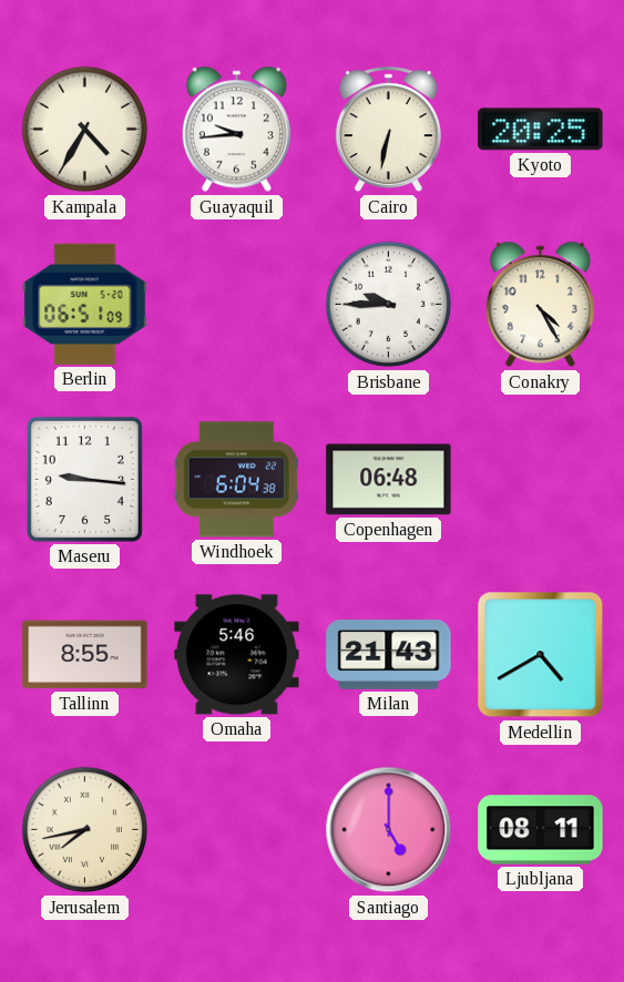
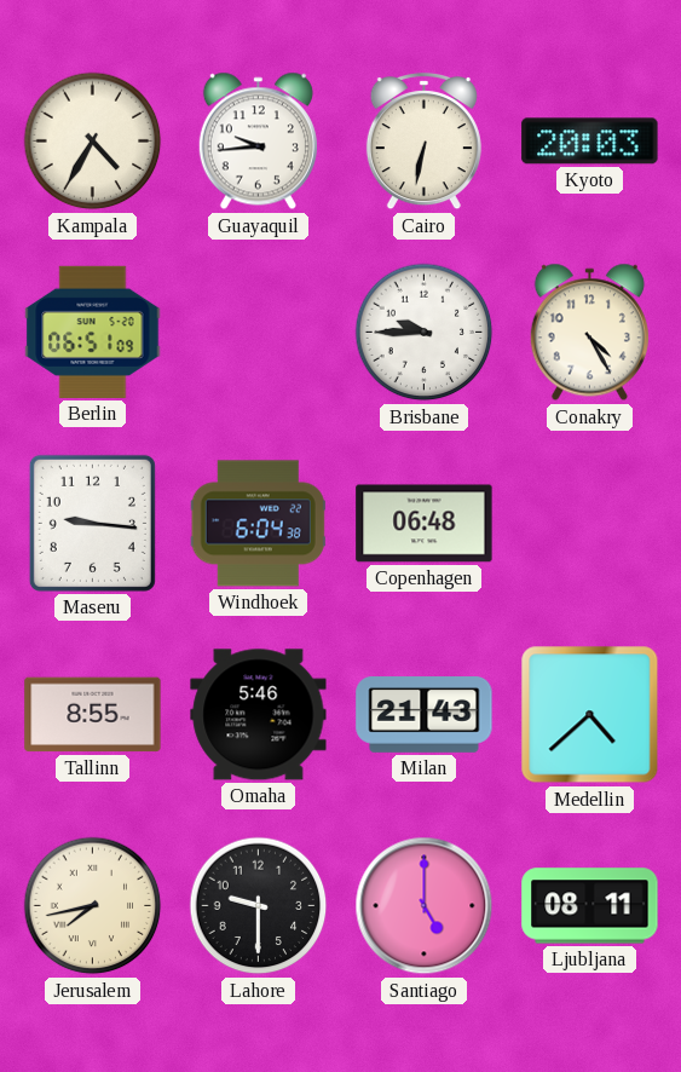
Kyoto: 20:25 -> 20:03 (590, 142)
Medellin: 4:40 -> 4:38 (590, 715)
Lahore: none -> 9:30 (259, 906)
